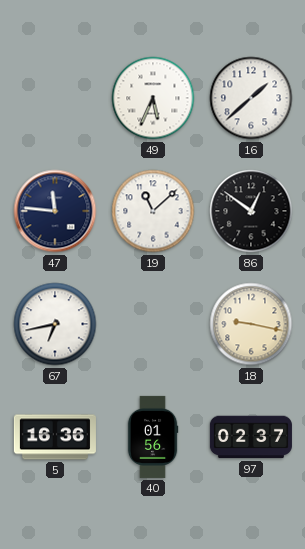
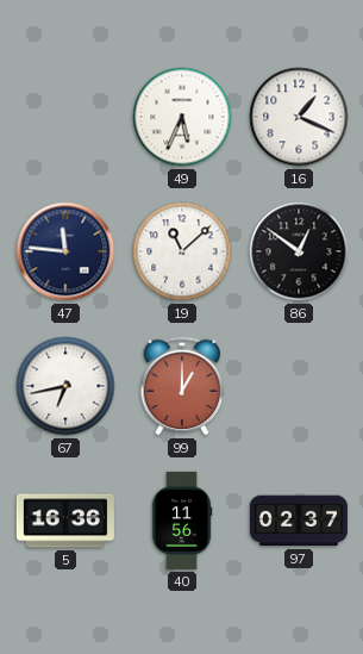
16: 1:38 -> 1:19 (299, 117)
99: none -> 1:00 (182, 386)
18: 9:17 -> none (251, 324)
40: 01:56 -> 11:56 (182, 521)
